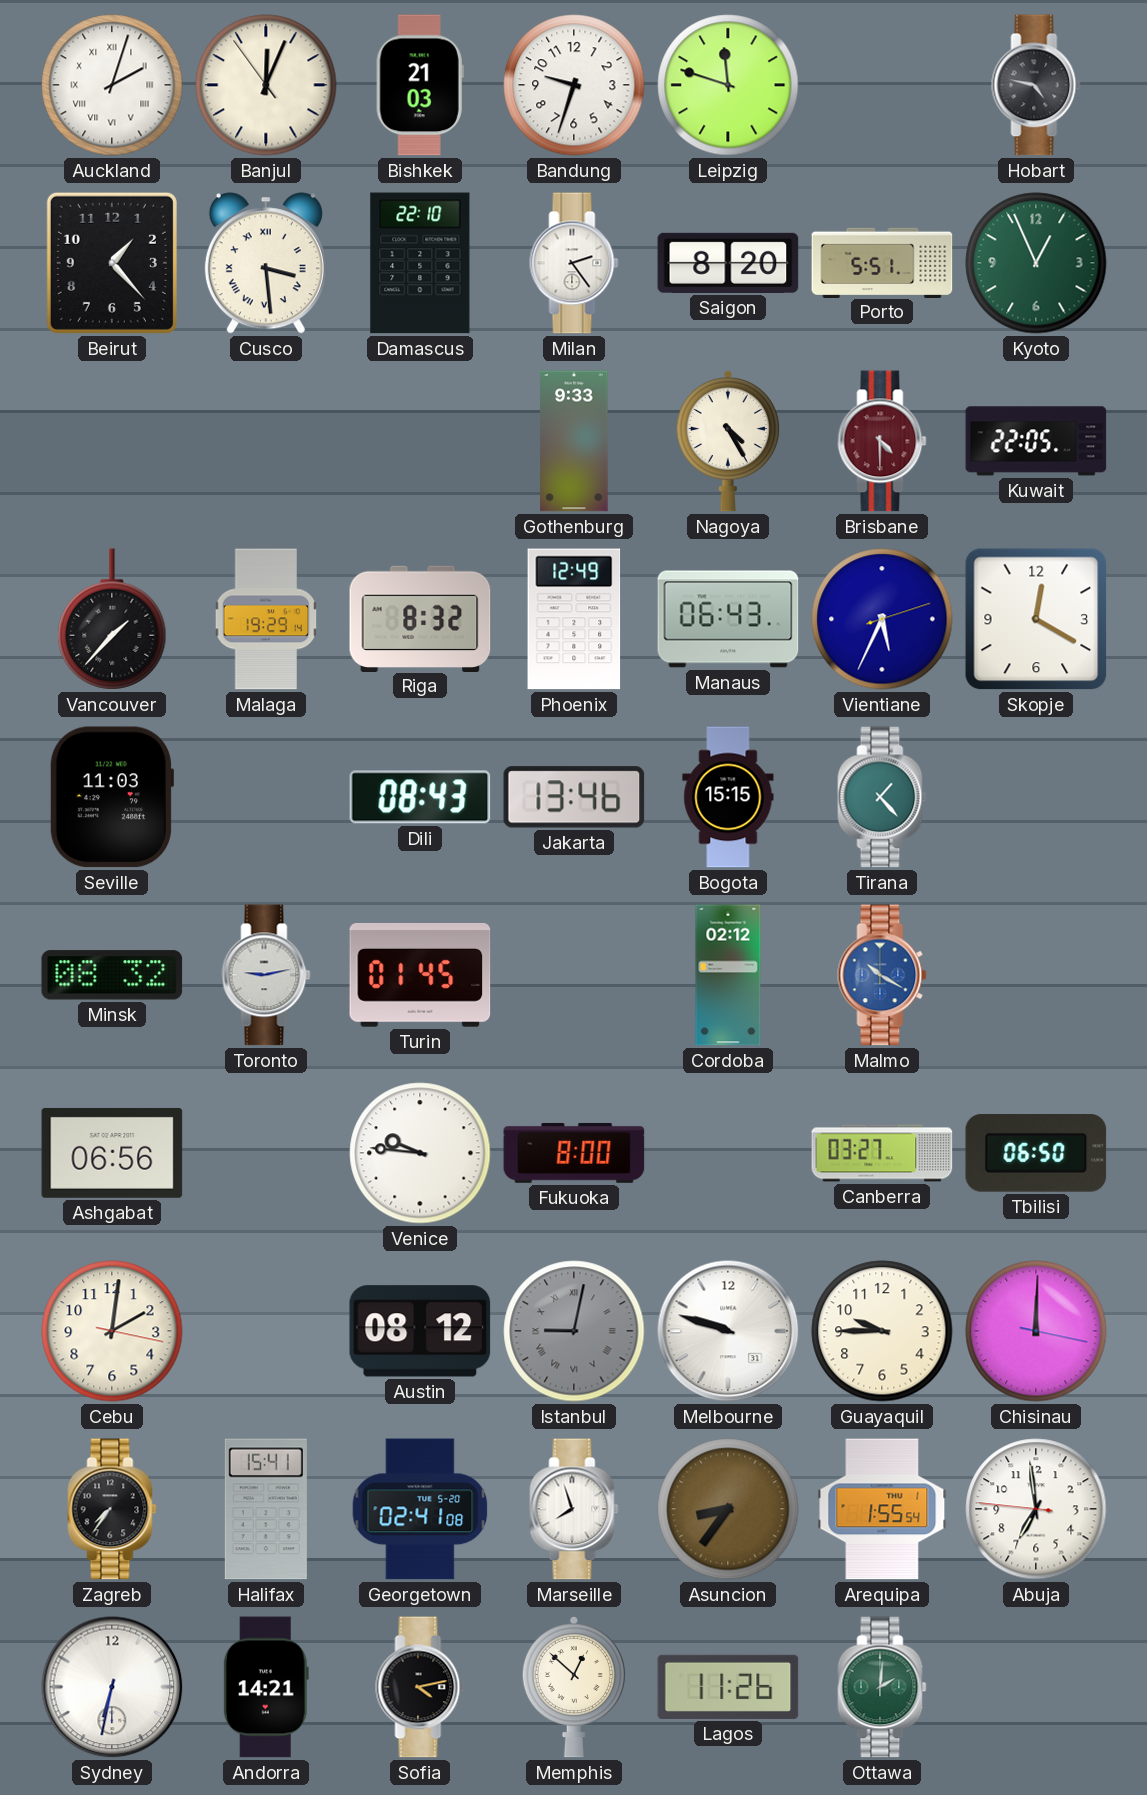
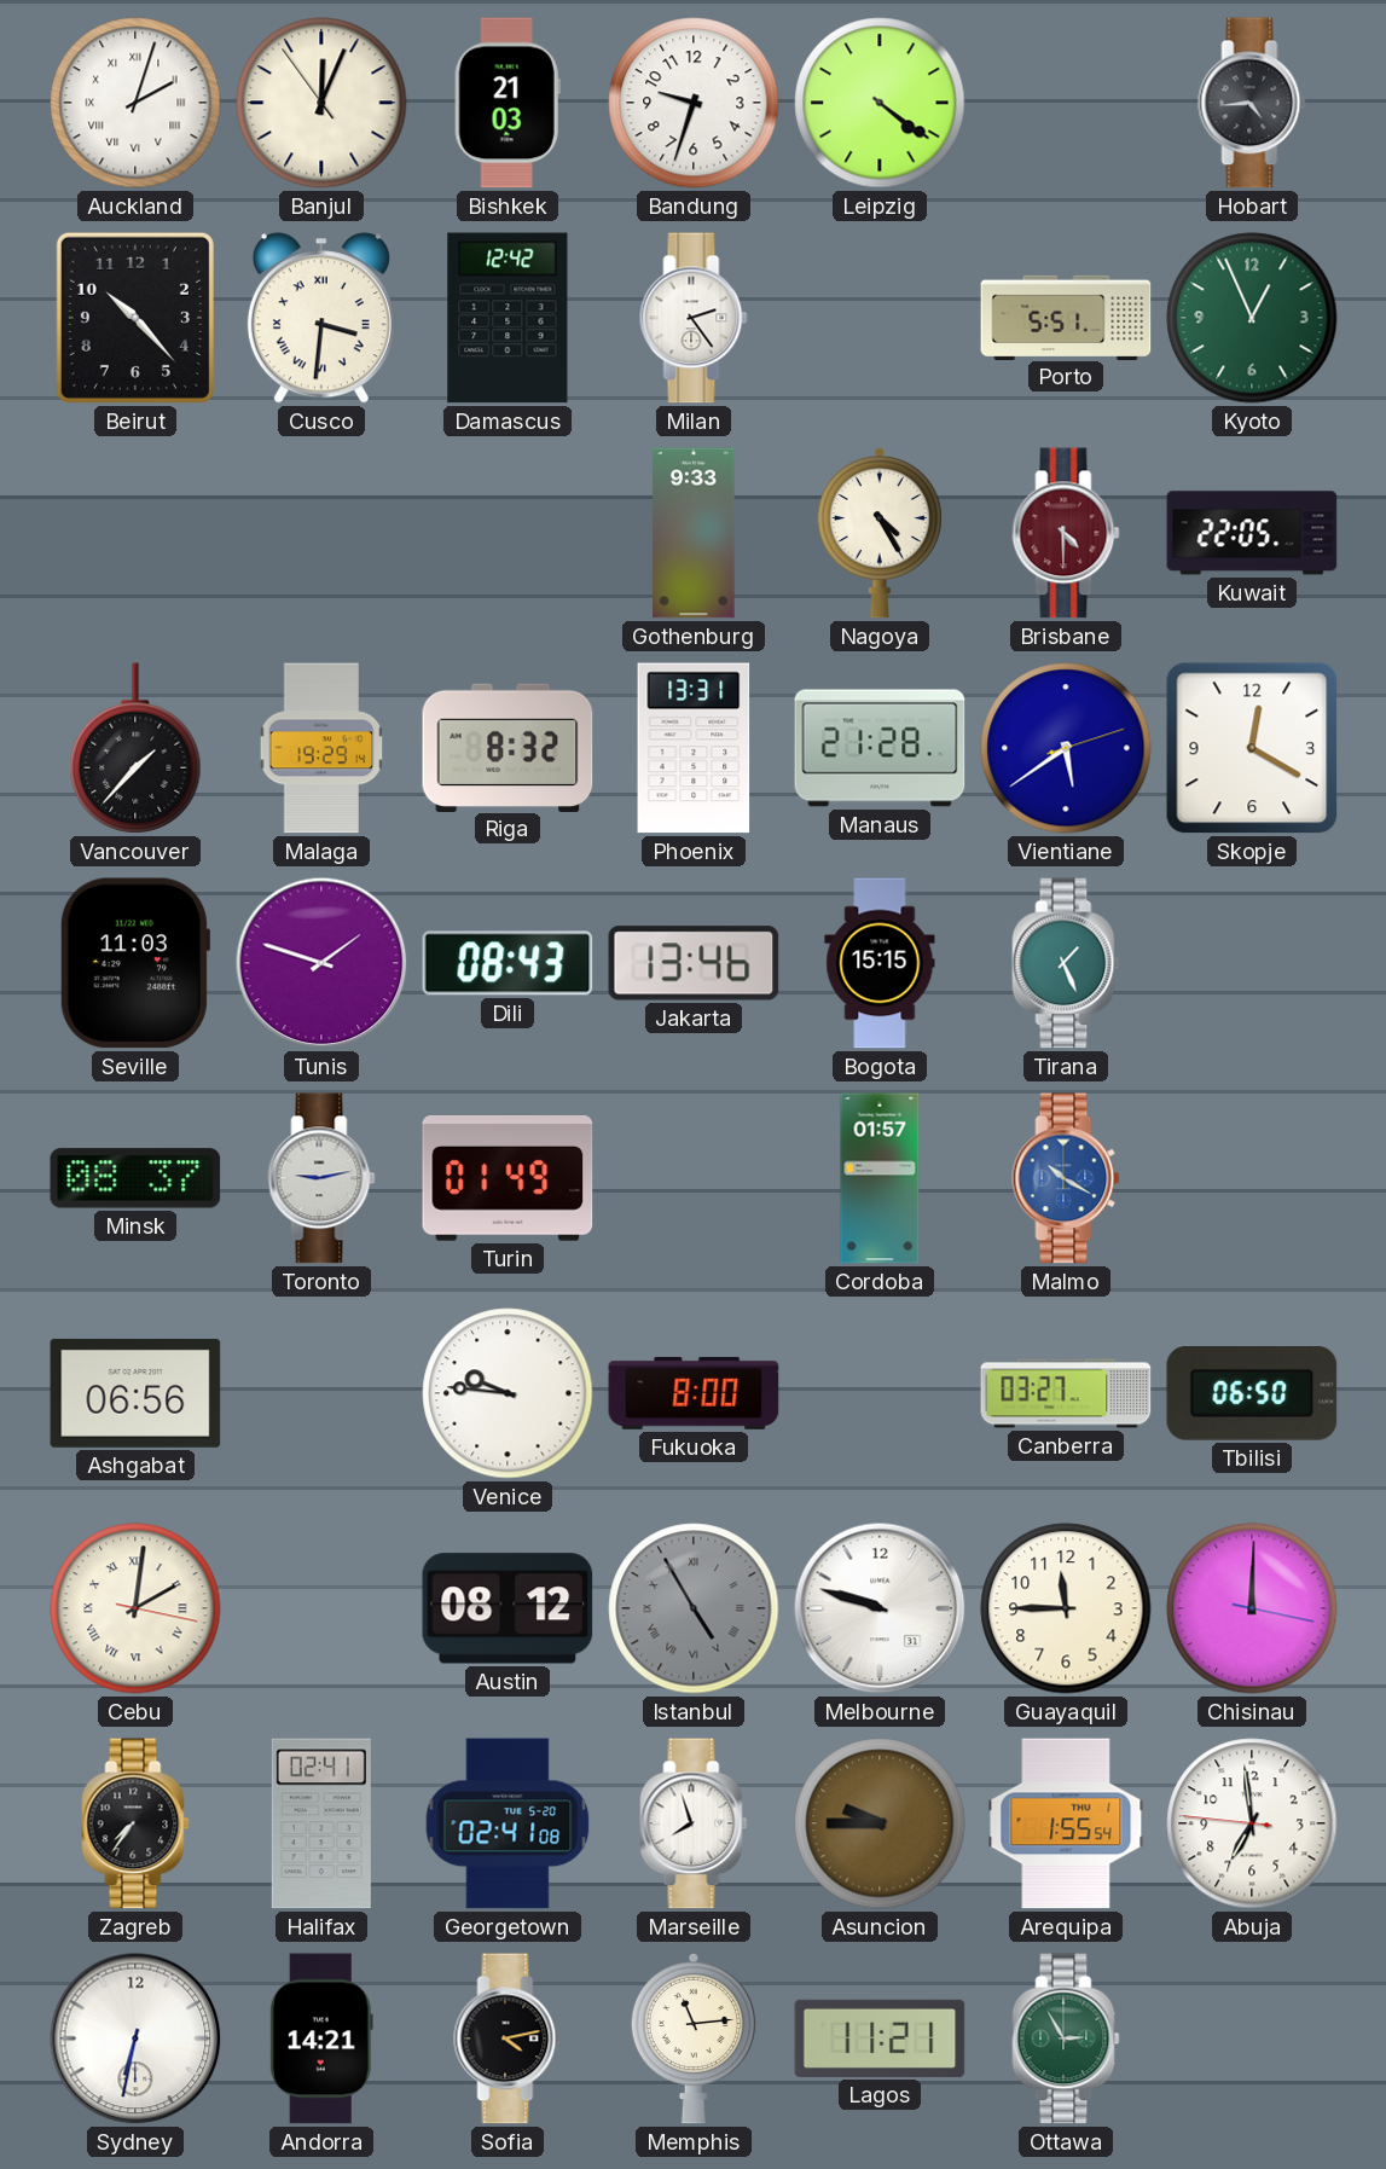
Leipzig: 11:48 -> 4:21 (880, 103)
Hobart: 4:47 -> 4:44 (1252, 103)
Beirut: 1:23 -> 10:23 (135, 318)
Cusco: 3:29 -> 3:31 (321, 318)
Damascus: 22:10 -> 12:42 (508, 318)
Saigon: 8:20 -> none (728, 263)
Phoenix: 12:49 -> 13:31 (694, 748)
Manaus: 06:43 -> 21:28 (880, 748)
Vientiane: 5:34 -> 5:39 (1066, 748)
Tunis: none -> 1:48 (321, 963)
Tirana: 1:23 -> 1:26 (1066, 963)
Minsk: 08:32 -> 08:37 (135, 1178)
Turin: 01:45 -> 01:49 (508, 1179)
Cordoba: 02:12 -> 01:57 (880, 1178)
Cebu numerals: Arabic -> Roman (135, 1608)
Istanbul: 9:02 -> 4:55 (694, 1608)
Guayaquil: 9:45 -> 11:45 (1066, 1608)
Halifax: 15:41 -> 02:41 (321, 1823)
Asuncion: 8:36 -> 9:45 (880, 1823)
Memphis: 12:52 -> 11:14 (694, 2038)
Lagos: 11:26 -> 11:21 (880, 2038)
Ottawa: 2:01 -> 2:55 (1066, 2038)
